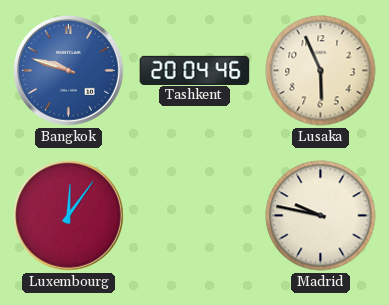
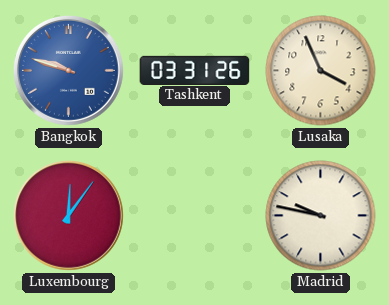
Tashkent: 20:04 -> 03:31 (195, 70)
Lusaka: 5:56 -> 3:56 (321, 71)
